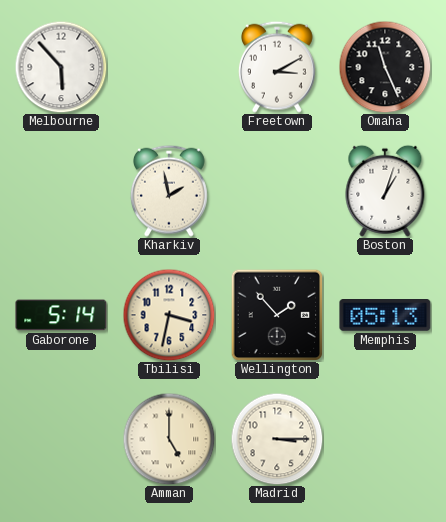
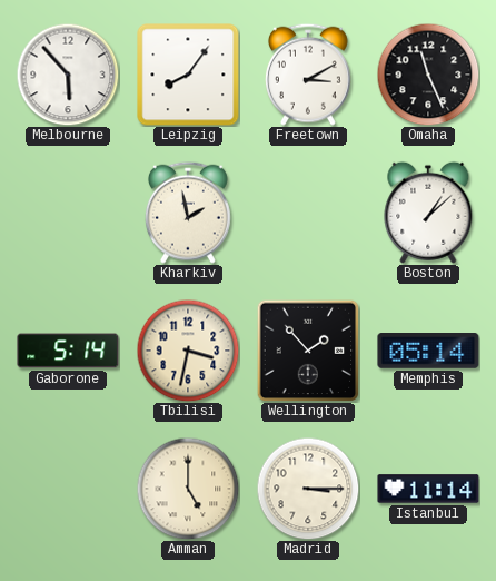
Leipzig: none -> 8:06 (188, 75)
Boston: 1:03 -> 1:08 (428, 213)
Memphis: 05:13 -> 05:14 (428, 351)
Istanbul: none -> 11:14 (428, 489)
